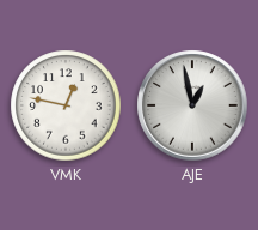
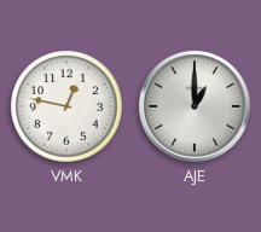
AJE: 12:58 -> 1:00 (195, 106)
